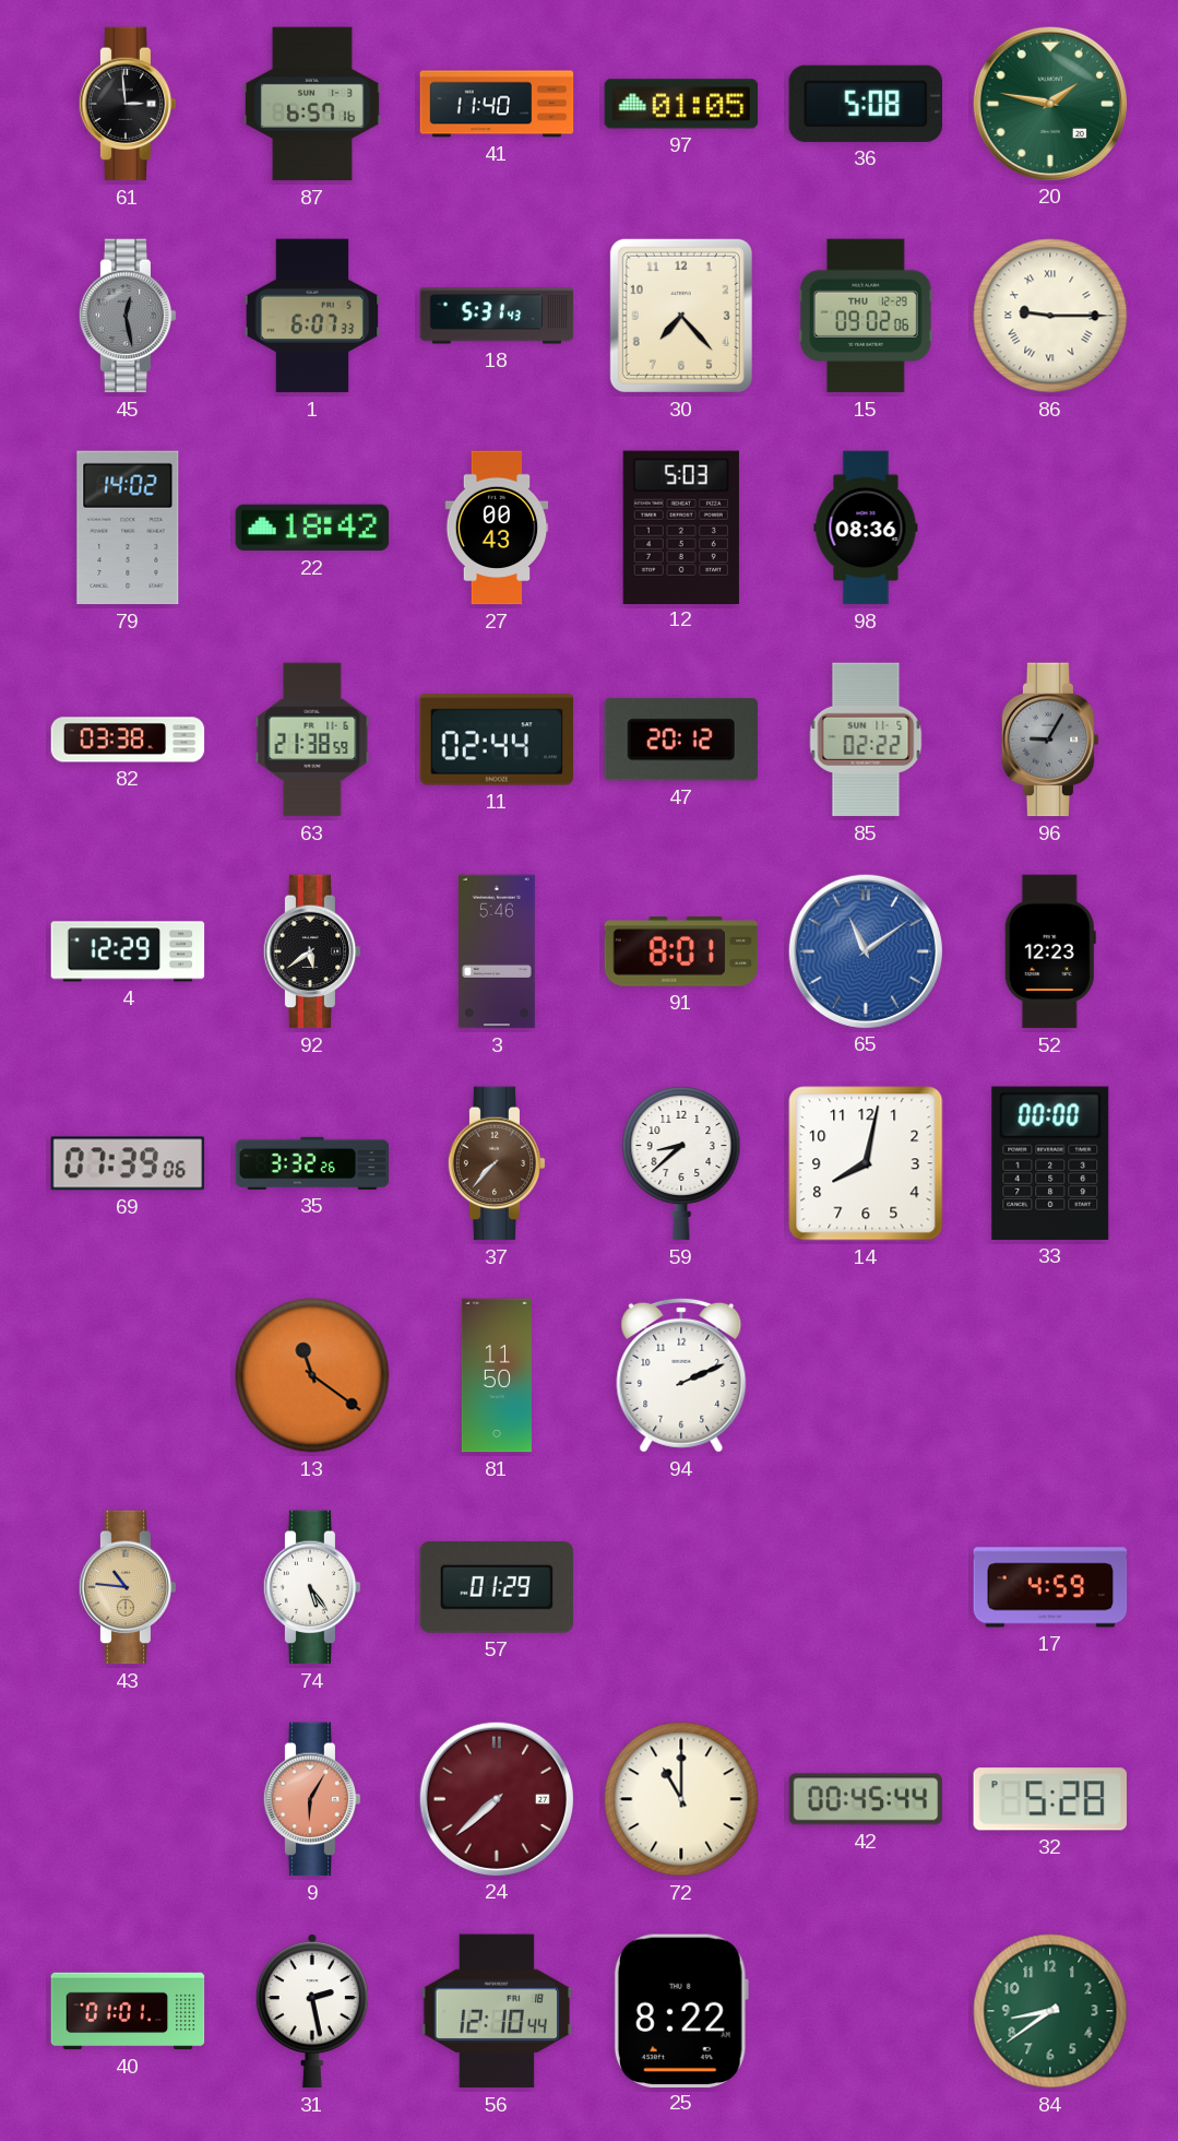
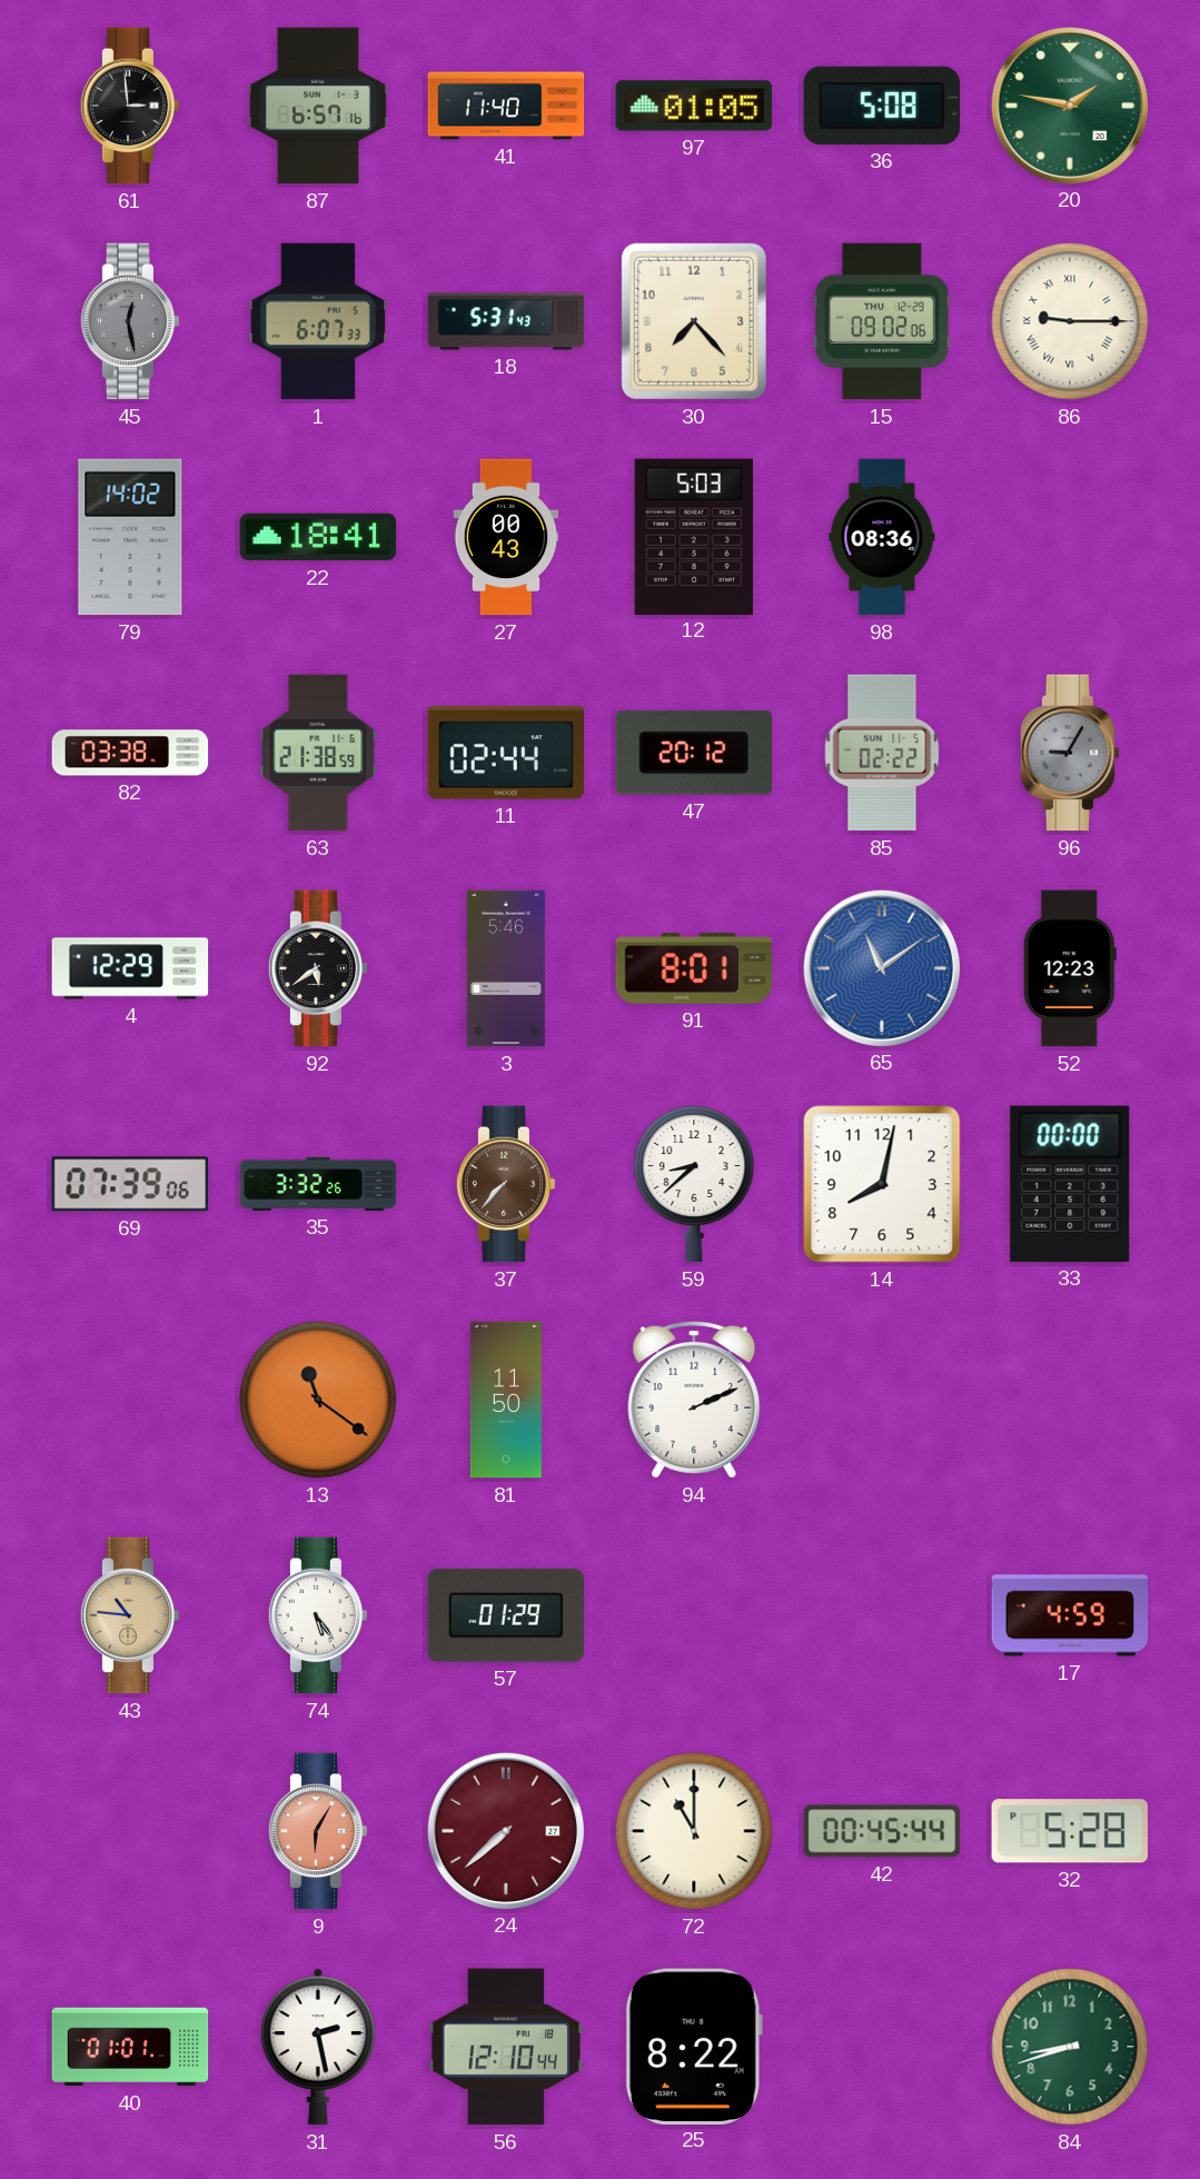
22: 18:42 -> 18:41 (318, 537)
84: 8:39 -> 8:42 (1070, 2047)
